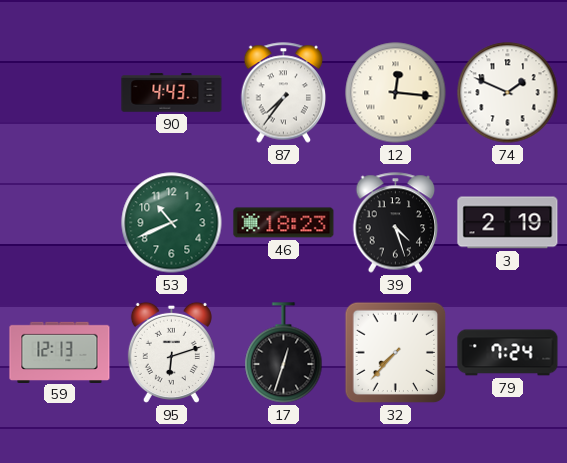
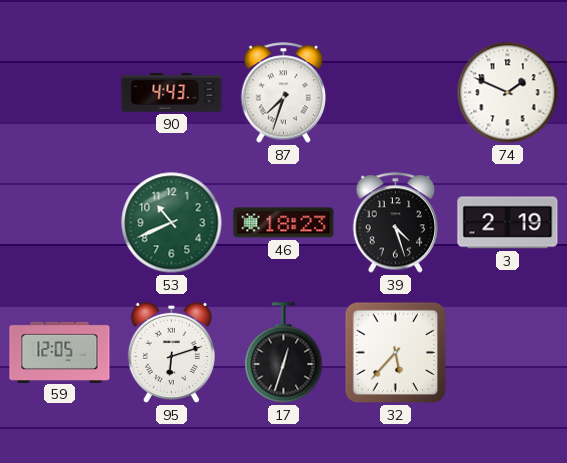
87: 7:36 -> 7:33 (284, 93)
12: 12:16 -> none (396, 93)
59: 12:13 -> 12:05 (60, 352)
32: 7:37 -> 5:37 (396, 353)
79: 7:24 -> none (508, 353)
